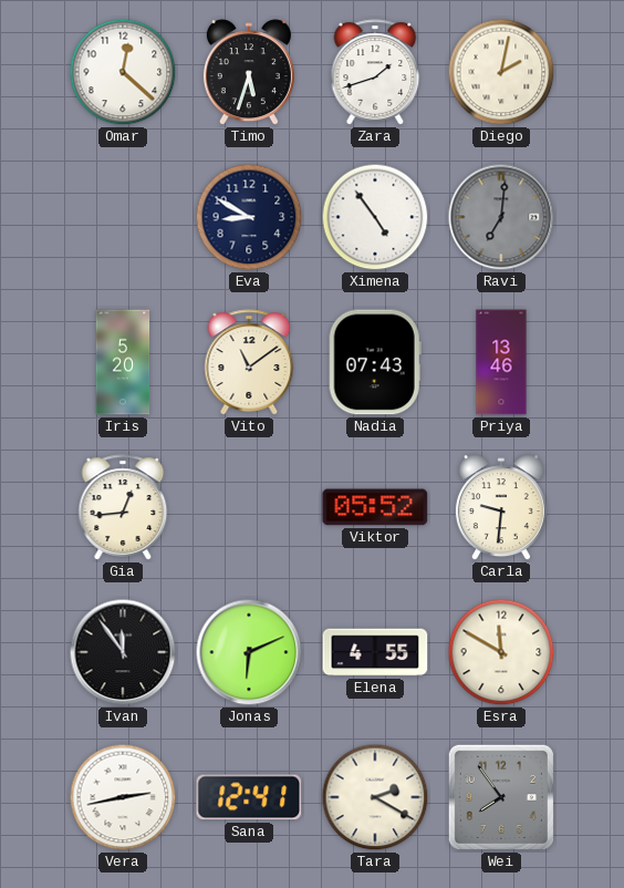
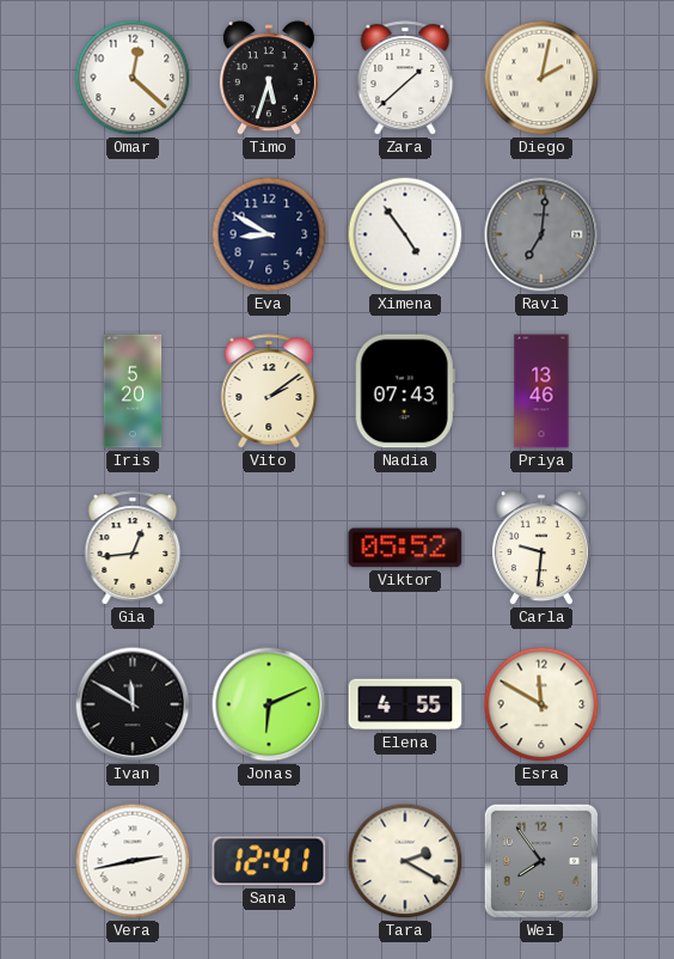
Zara: 1:42 -> 1:38 (405, 78)
Vito: 11:09 -> 2:09 (269, 391)
Ivan: 11:54 -> 11:50 (133, 704)
